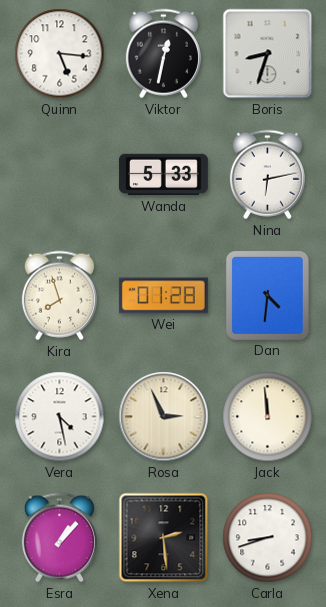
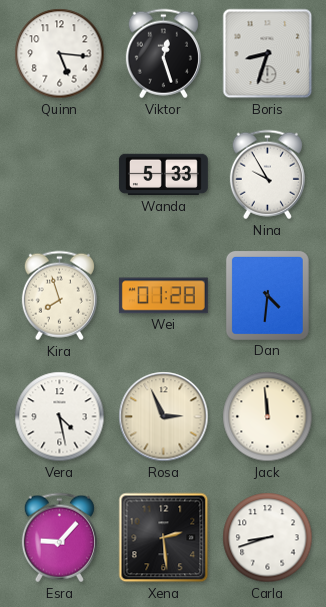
Viktor: 12:32 -> 12:27 (163, 54)
Nina: 6:13 -> 9:55 (267, 175)
Esra: 1:07 -> 9:07 (59, 538)
